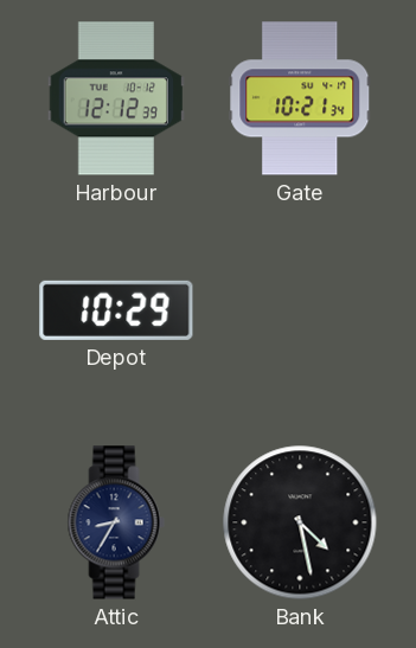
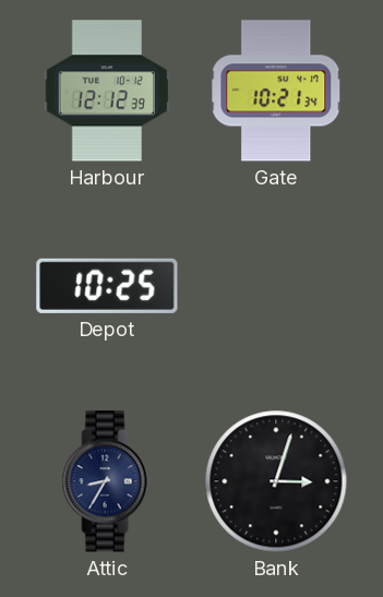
Depot: 10:29 -> 10:25 (107, 286)
Bank: 4:28 -> 3:03 (276, 481)
